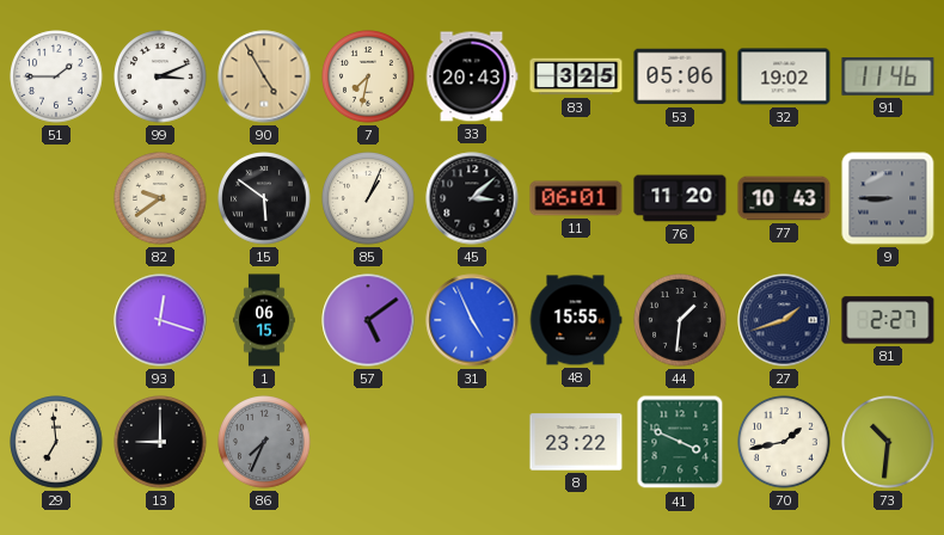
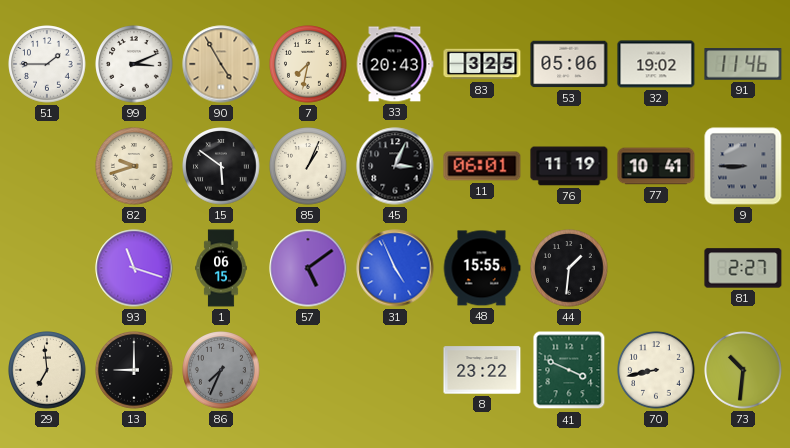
82: 9:39 -> 9:42 (134, 166)
45: 3:08 -> 3:04 (395, 166)
76: 11:20 -> 11:19 (569, 166)
77: 10:43 -> 10:41 (656, 166)
93: 12:18 -> 11:18 (134, 268)
27: 1:42 -> none (784, 320)
70: 1:43 -> 8:43 (656, 370)
